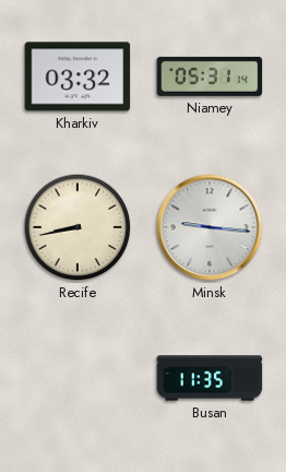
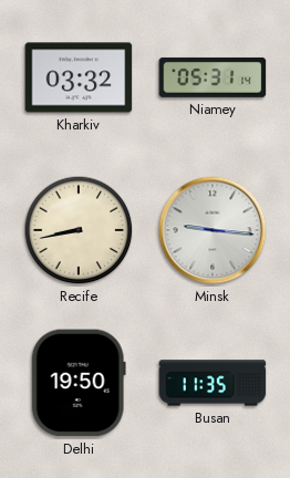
Delhi: none -> 19:50 (79, 383)
